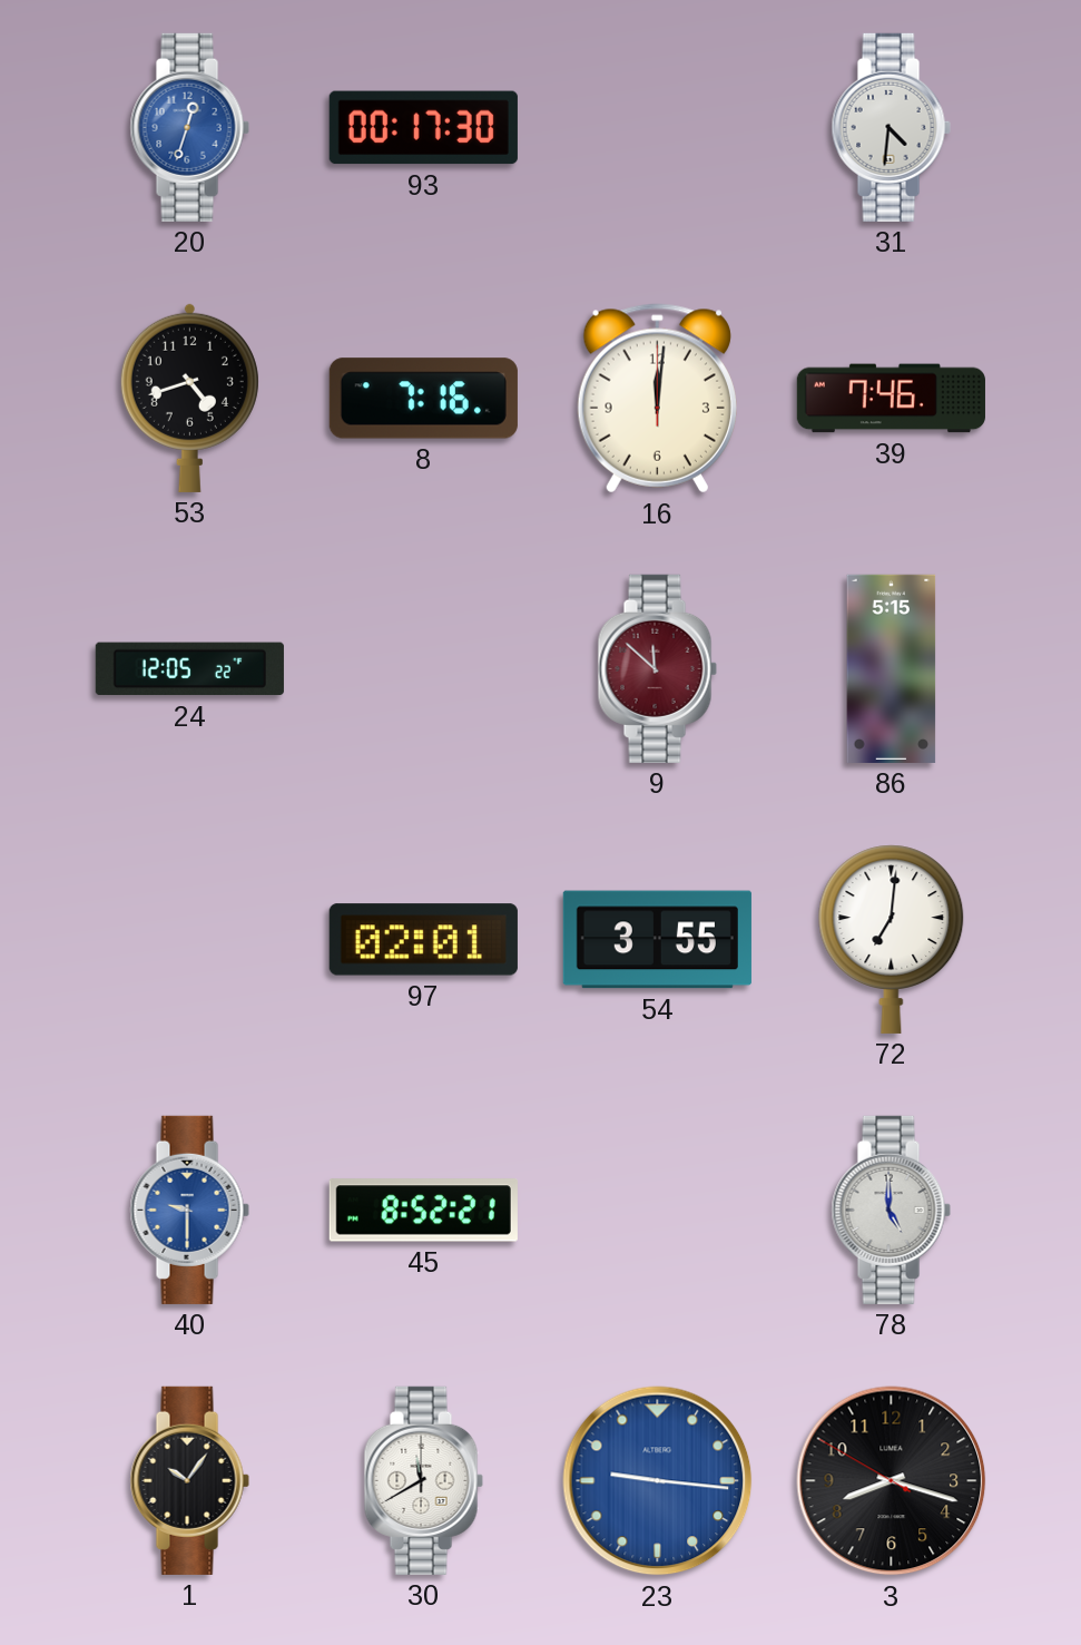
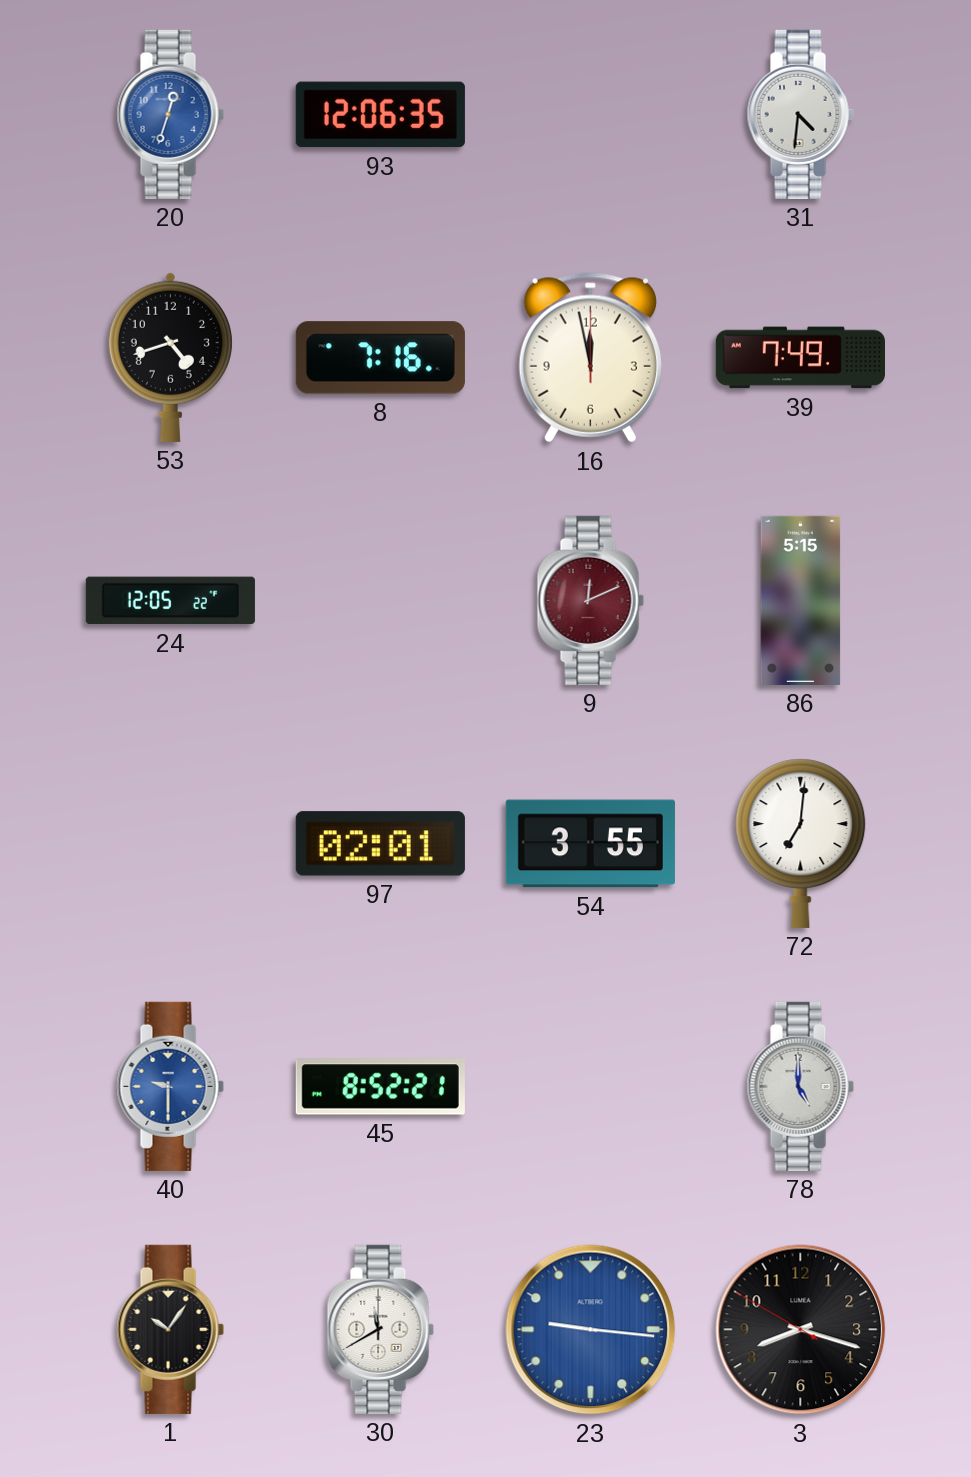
93: 00:17 -> 12:06 (380, 115)
16: 12:01 -> 11:58 (590, 358)
39: 7:46 -> 7:49 (800, 358)
9: 11:52 -> 12:11 (590, 600)
